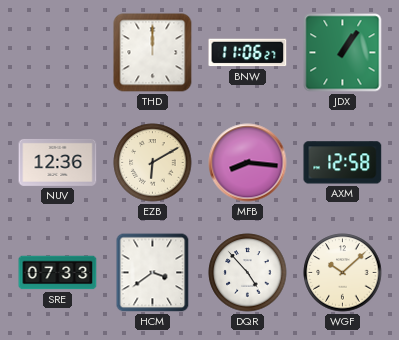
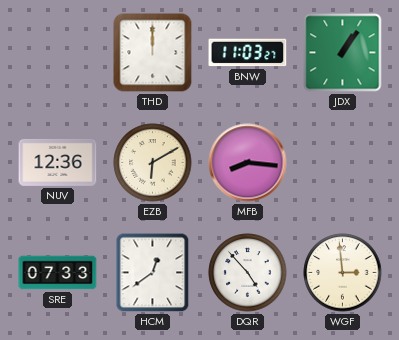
BNW: 11:06 -> 11:03 (248, 53)
AXM: 12:58 -> none (343, 163)
HCM: 3:39 -> 12:39 (153, 273)
WGF: 10:08 -> 2:59 (343, 273)
